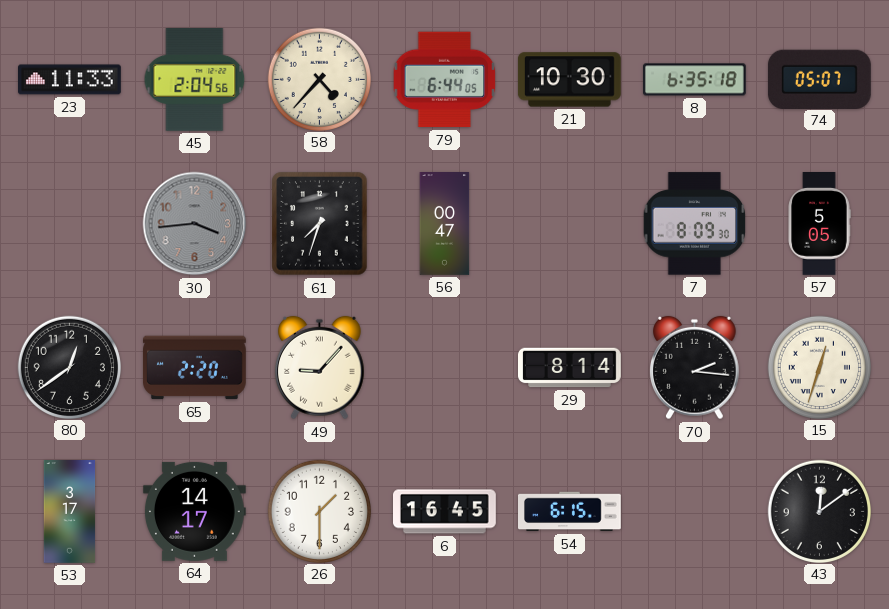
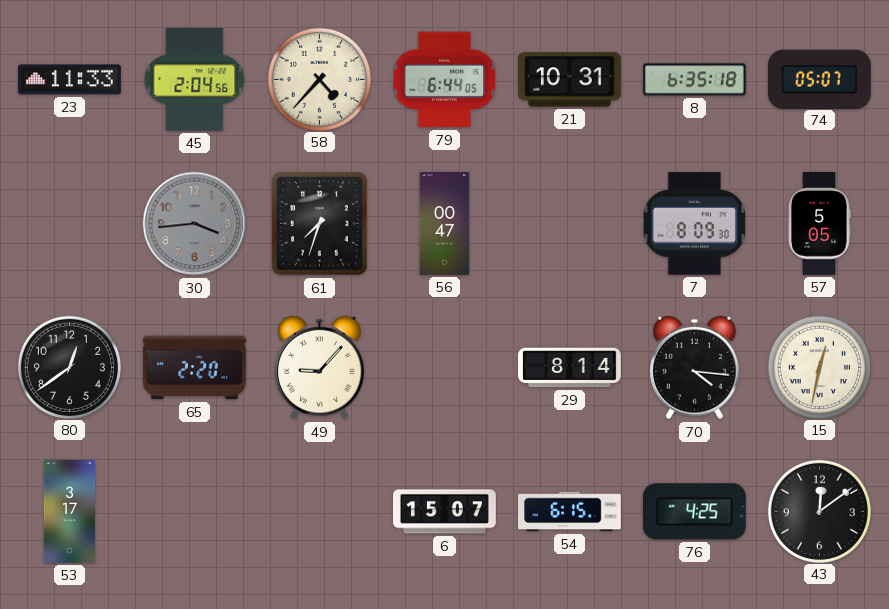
21: 10:30 -> 10:31 (569, 80)
70: 2:16 -> 4:16 (695, 368)
15: 12:33 -> 12:32 (819, 367)
64: 14:17 -> none (194, 511)
26: 1:30 -> none (319, 511)
6: 16:45 -> 15:07 (445, 512)
76: none -> 4:25 (694, 512)
